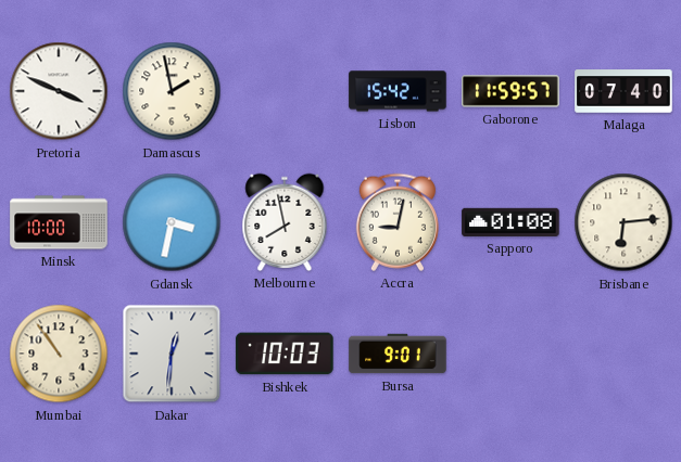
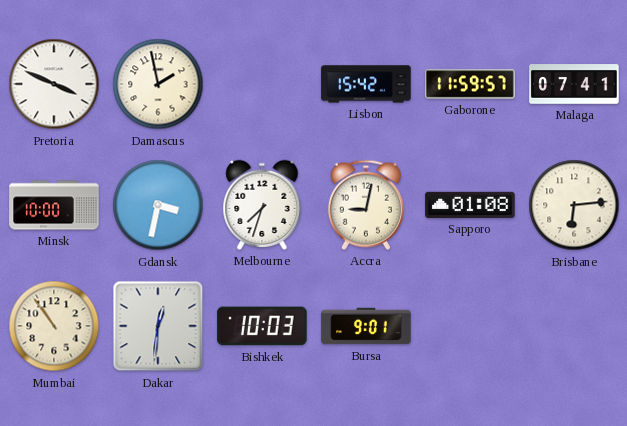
Malaga: 07:40 -> 07:41 (574, 84)
Melbourne: 7:58 -> 7:33 (262, 205)
